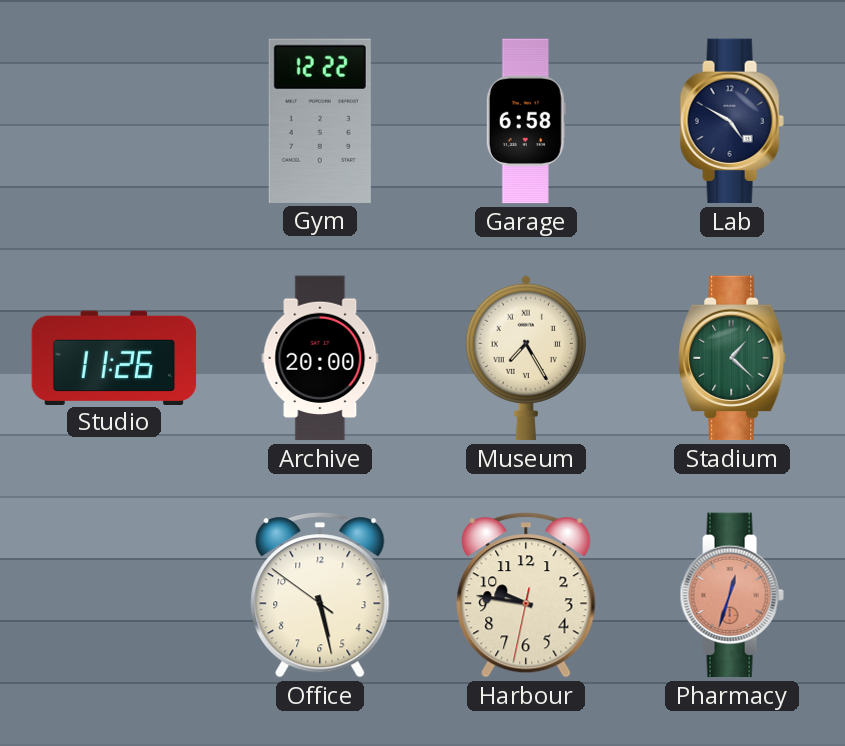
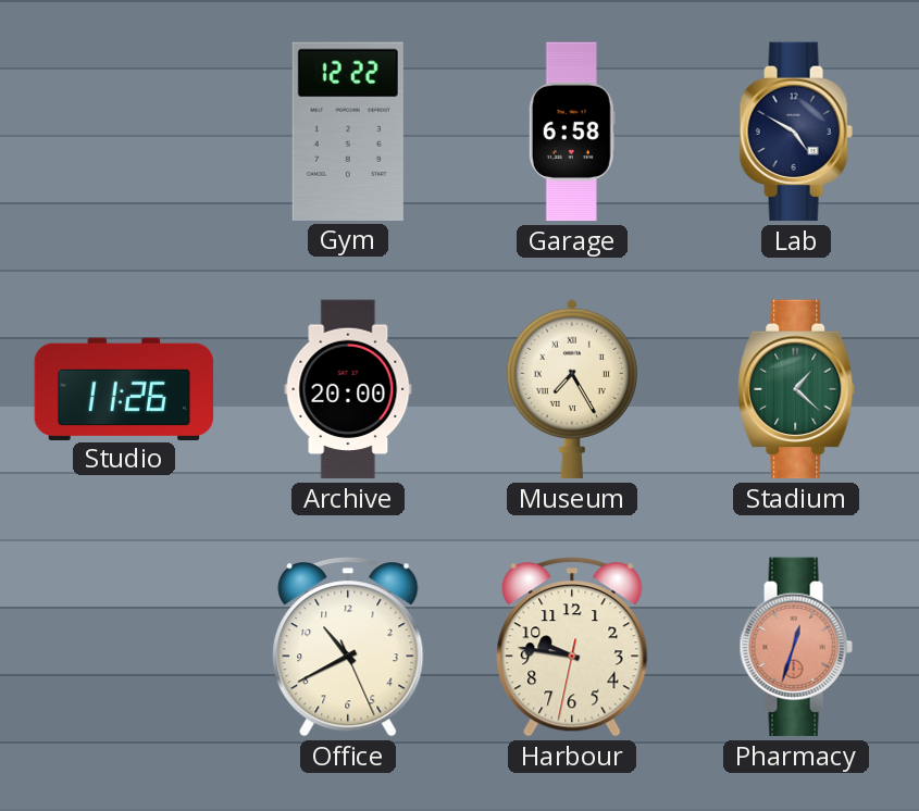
Office: 5:27 -> 10:40 (348, 647)
